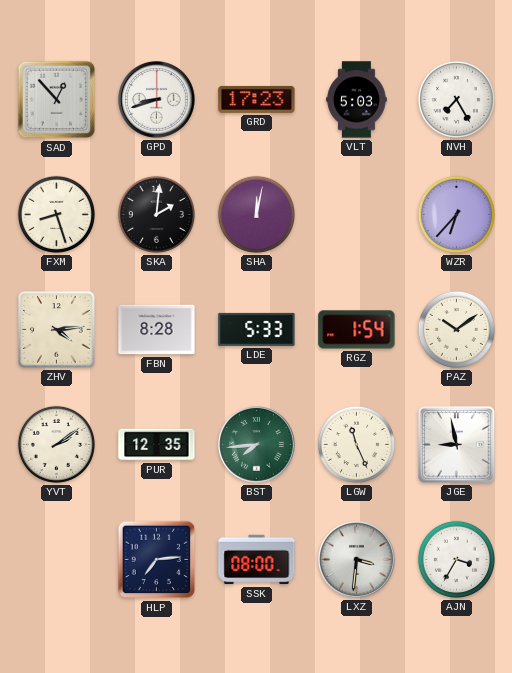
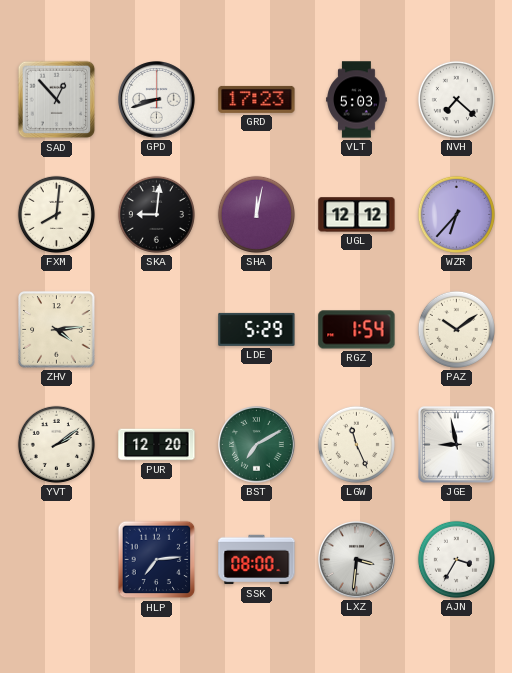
NVH: 7:25 -> 7:22 (456, 99)
FXM: 8:27 -> 8:01 (56, 214)
SKA: 2:01 -> 9:01 (156, 214)
UGL: none -> 12:12 (357, 215)
FBN: 8:28 -> none (157, 330)
LDE: 5:33 -> 5:29 (257, 329)
PUR: 12:35 -> 12:20 (157, 445)
BST: 7:44 -> 7:10 (257, 445)
